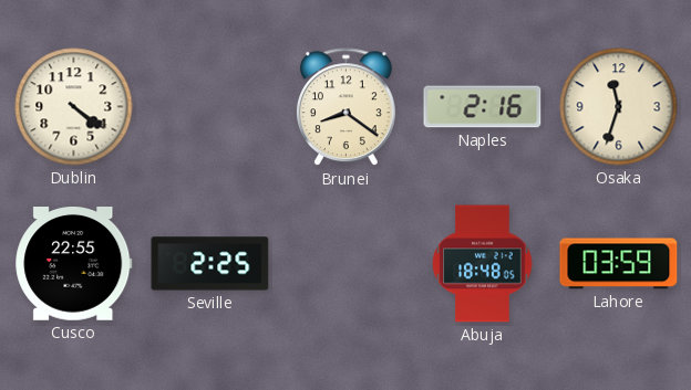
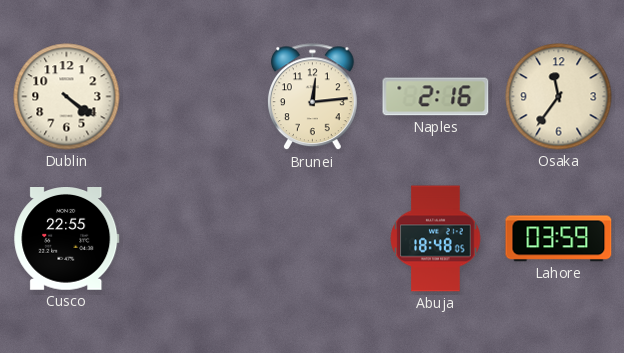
Brunei: 8:21 -> 12:14 (312, 97)
Osaka: 11:33 -> 11:36 (559, 97)
Seville: 2:25 -> none (210, 264)
